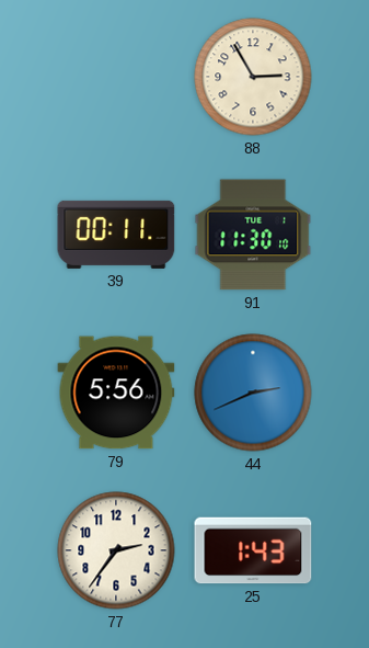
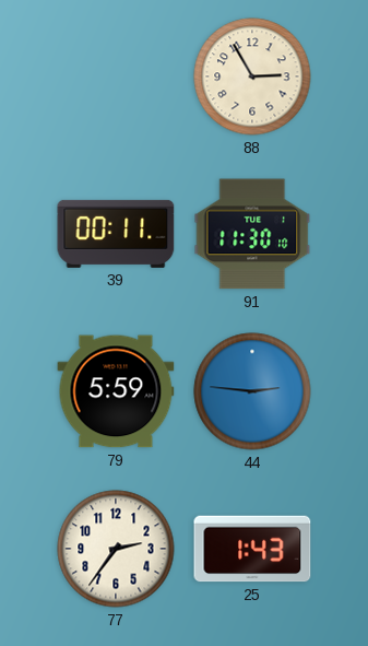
79: 5:56 -> 5:59 (116, 391)
44: 2:41 -> 2:46 (252, 391)
